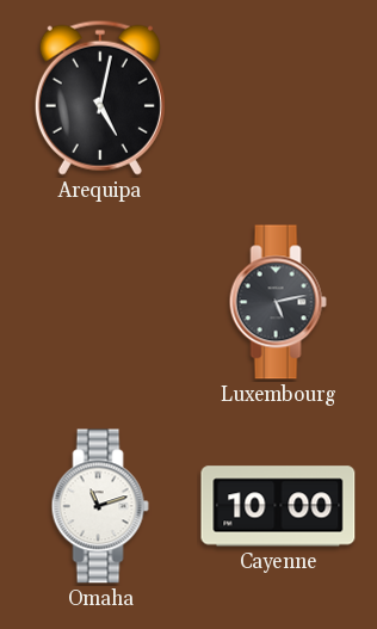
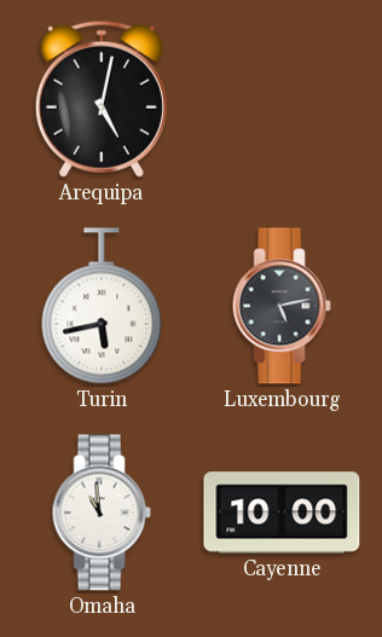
Turin: none -> 5:43 (102, 306)
Omaha: 11:12 -> 10:59 (102, 513)
